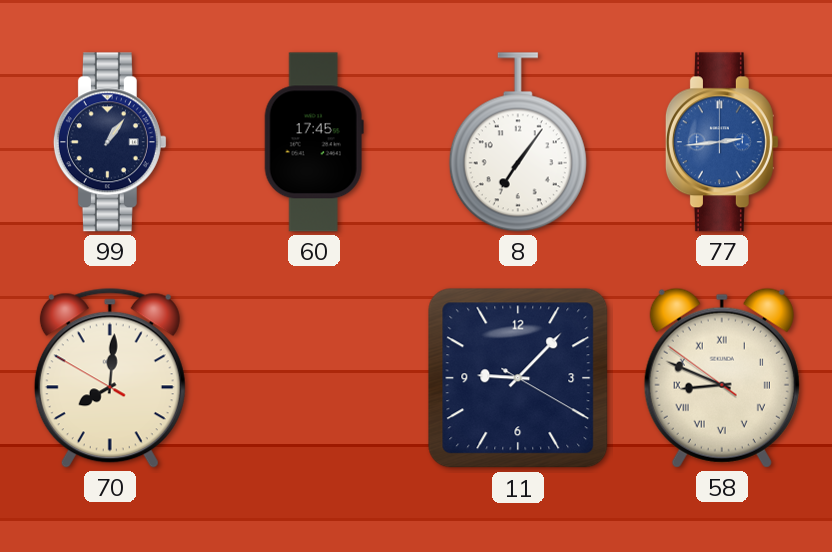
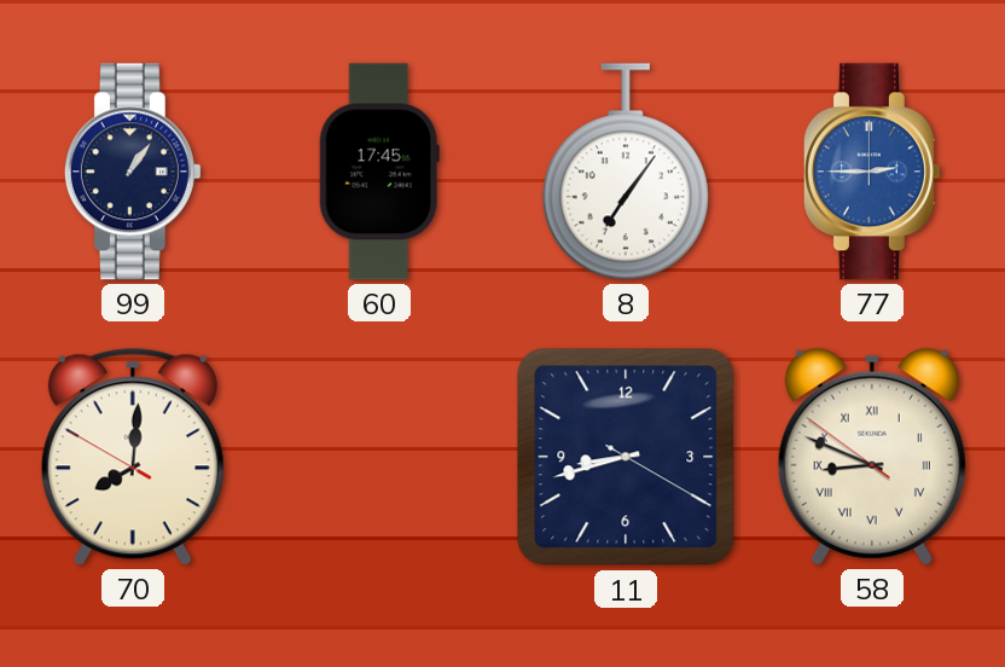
77: 2:44 -> 2:45 (872, 172)
11: 9:07 -> 8:42 (626, 457)
